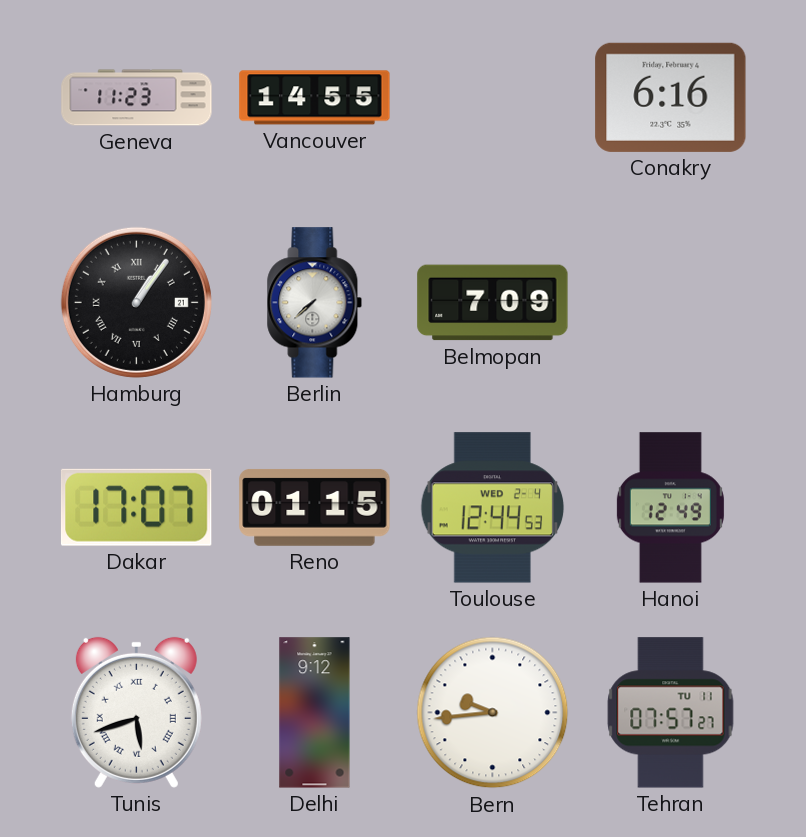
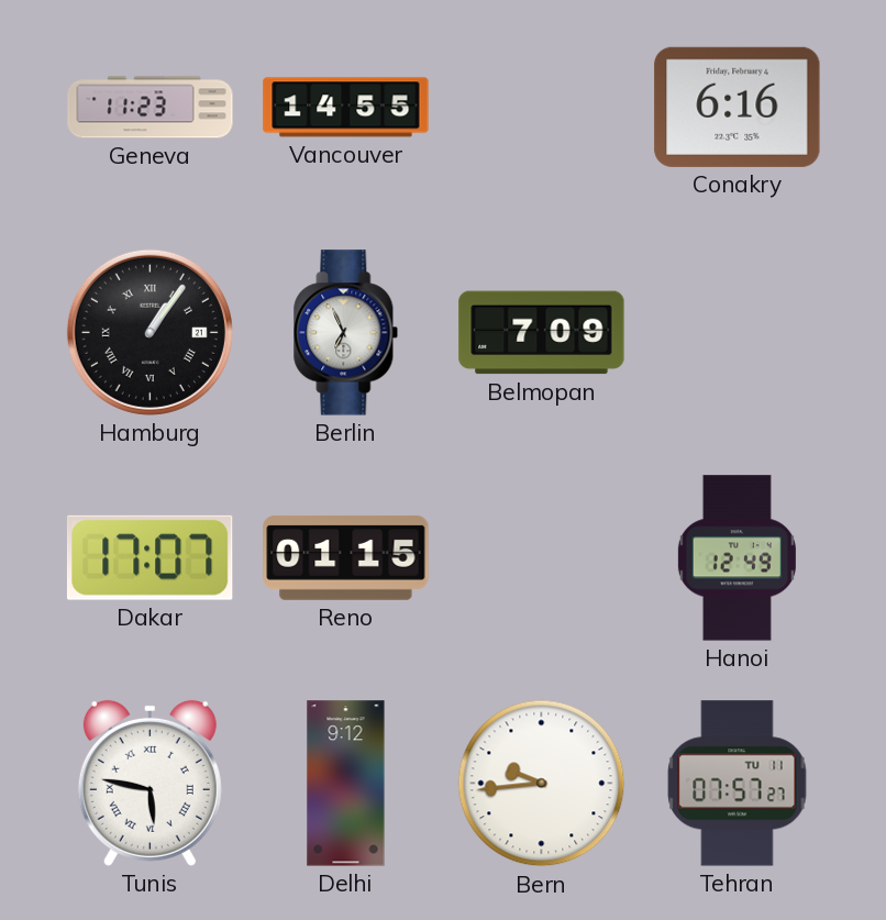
Berlin: 7:38 -> 6:56 (346, 333)
Toulouse: 12:44 -> none (493, 508)
Tunis: 5:42 -> 5:47 (149, 783)
